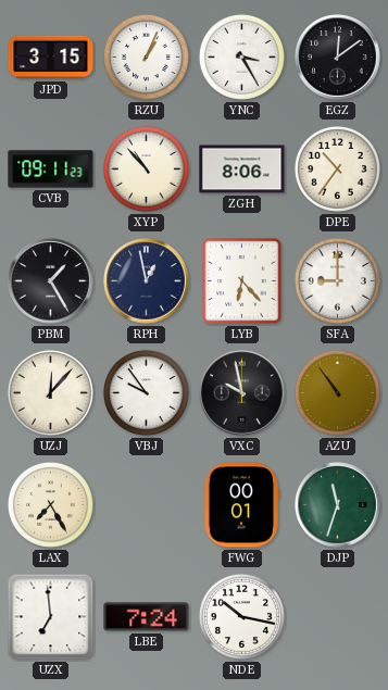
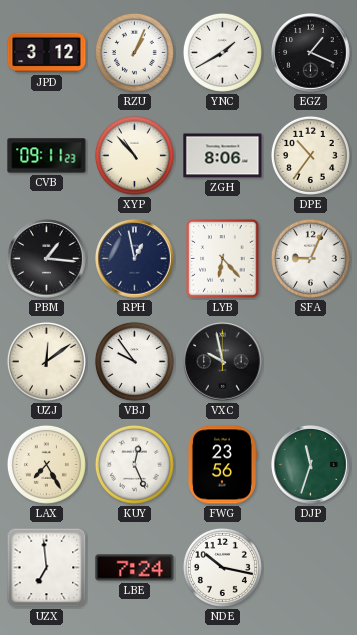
JPD: 3:15 -> 3:12 (47, 53)
YNC: 3:25 -> 1:40 (222, 52)
EGZ: 12:09 -> 1:19 (311, 53)
PBM: 1:25 -> 1:16 (47, 259)
SFA: 9:00 -> 9:04 (310, 258)
UZJ: 12:07 -> 12:09 (46, 361)
AZU: 10:54 -> none (337, 392)
KUY: none -> 12:26 (134, 464)
FWG: 00:01 -> 23:56 (222, 465)
